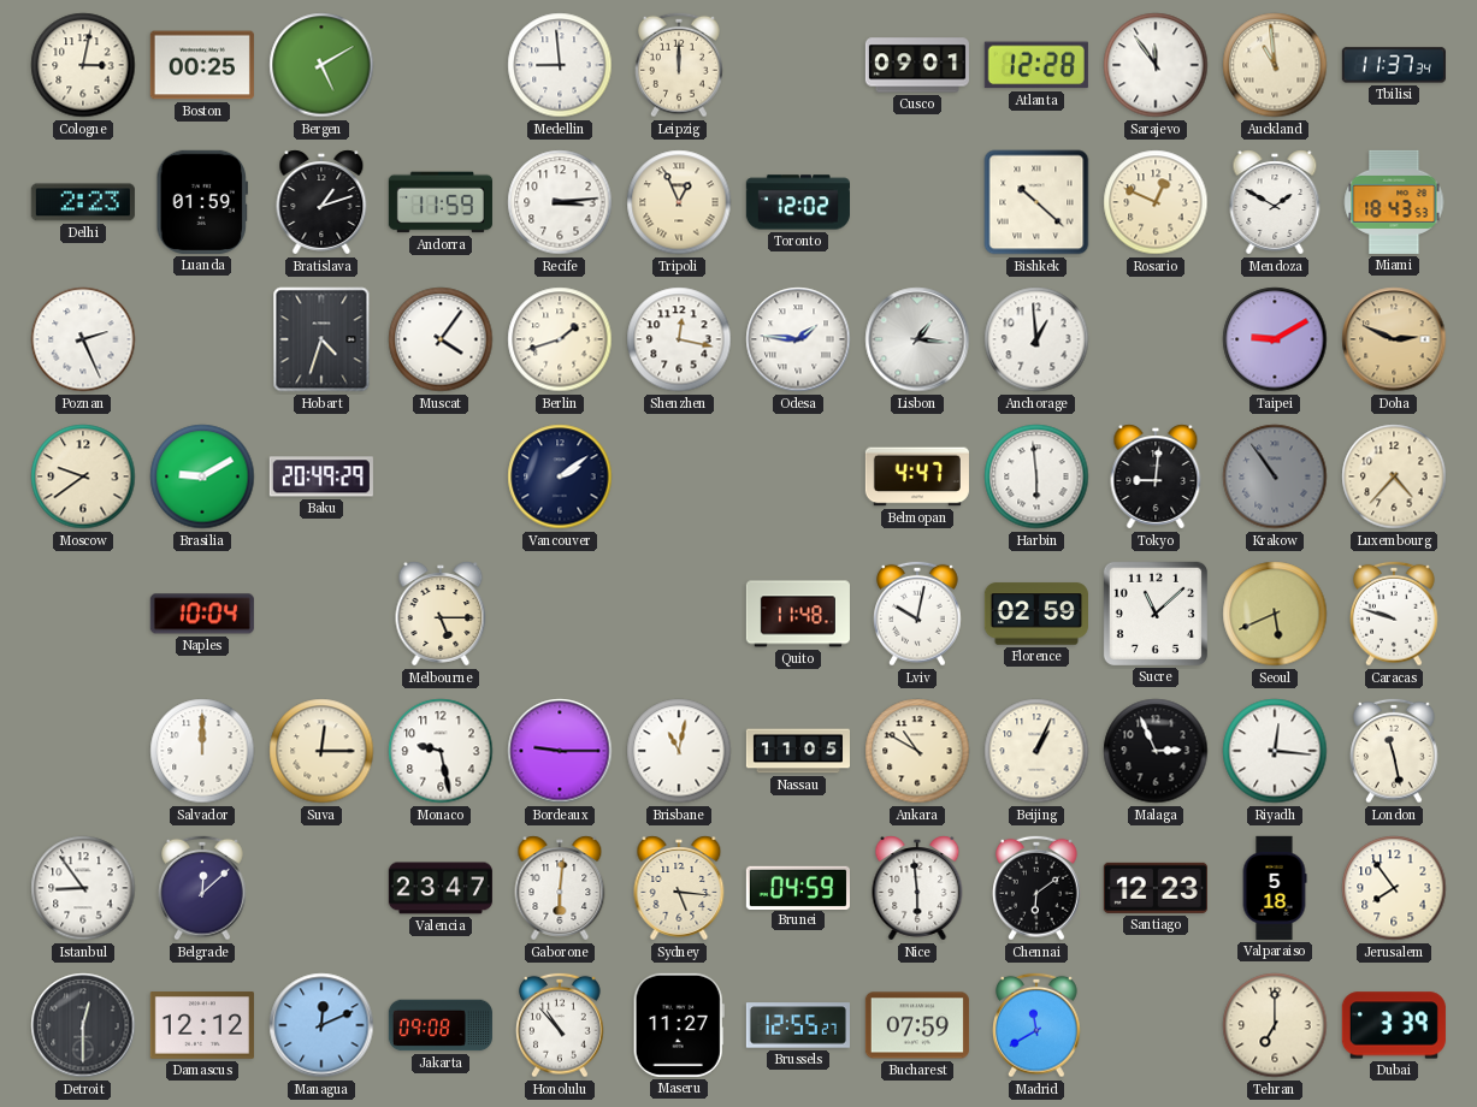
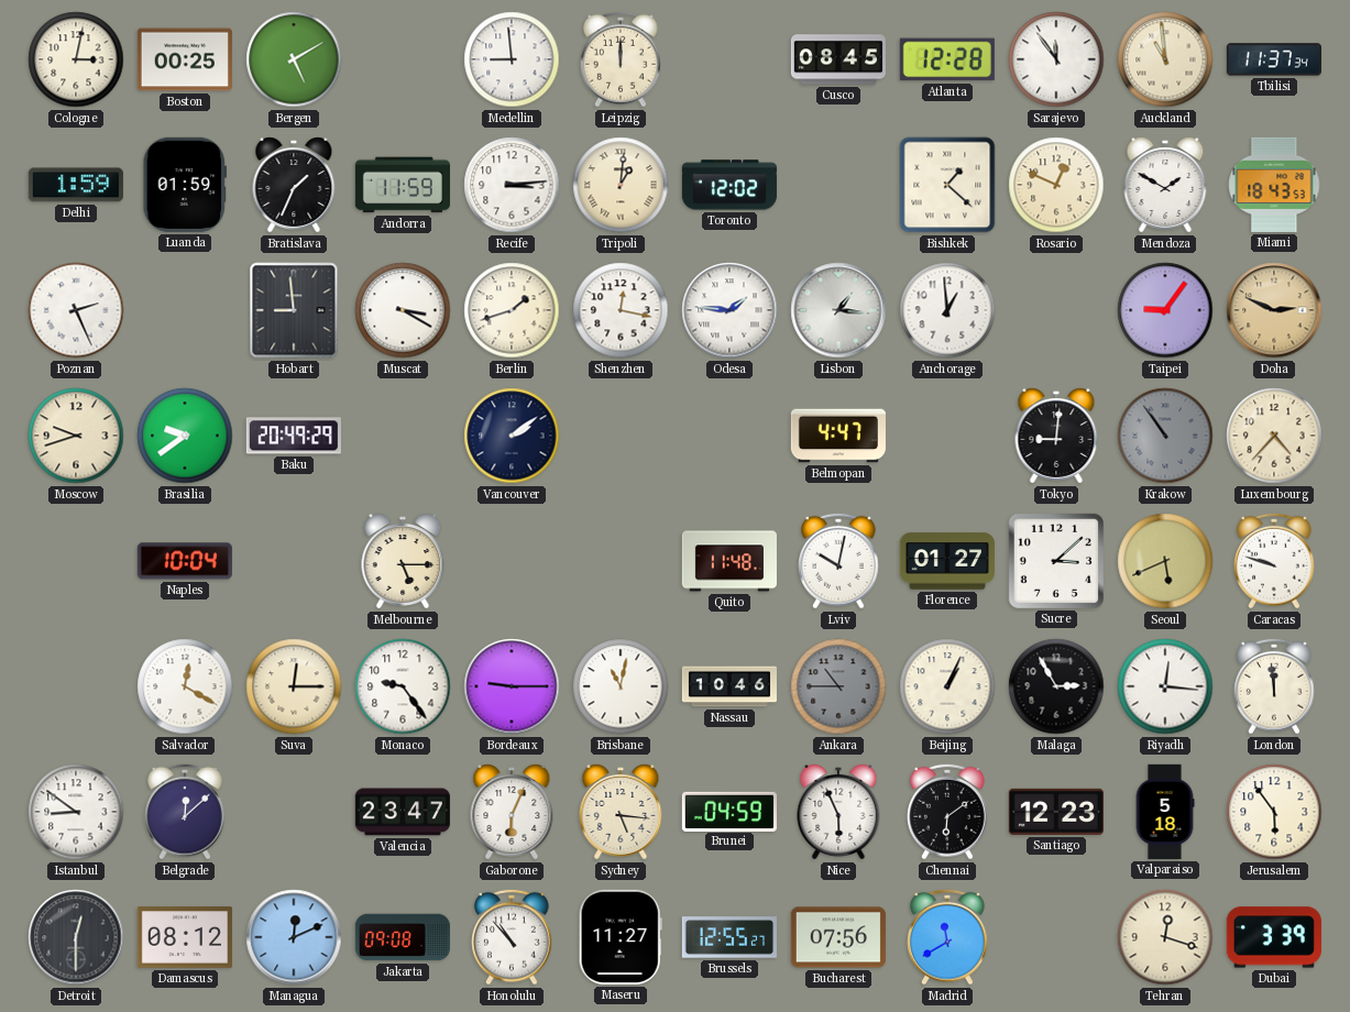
Cusco: 09:01 -> 08:45 (838, 59)
Delhi: 2:23 -> 1:59 (76, 185)
Bratislava: 1:12 -> 1:34 (294, 185)
Tripoli: 12:56 -> 1:01 (621, 185)
Bishkek: 10:22 -> 1:22 (947, 185)
Hobart: 4:33 -> 8:59 (294, 310)
Muscat: 4:06 -> 3:20 (403, 310)
Taipei: 9:10 -> 9:06 (1165, 310)
Moscow: 9:39 -> 9:42 (76, 436)
Brasilia: 9:10 -> 9:39 (185, 436)
Harbin: 5:59 -> none (1036, 476)
Florence: 02:59 -> 01:27 (947, 561)
Sucre: 11:08 -> 3:08 (1056, 561)
Salvador: 12:00 -> 12:20 (185, 686)
Monaco: 9:28 -> 9:24 (403, 686)
Nassau: 11:05 -> 10:46 (728, 686)
Ankara: 10:50 -> 10:45 (838, 686)
Ankara dial: cream -> grey (838, 686)
Malaga: 2:56 -> 2:55 (1056, 686)
London: 11:28 -> 11:59 (1275, 686)
Istanbul: 8:54 -> 8:51 (76, 812)
Gaborone: 6:01 -> 6:04 (512, 812)
Nice: 5:59 -> 5:56 (838, 812)
Jerusalem: 7:54 -> 5:54 (1274, 812)
Damascus: 12:12 -> 08:12 (185, 937)
Bucharest: 07:59 -> 07:56 (838, 937)
Tehran: 7:00 -> 12:18 (1165, 937)
